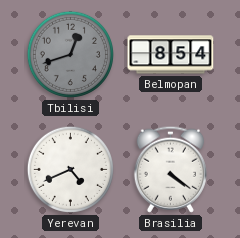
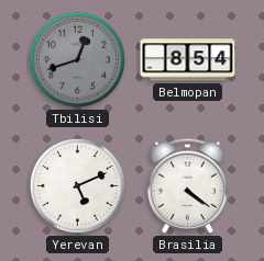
Yerevan: 4:41 -> 5:11 (77, 185)
